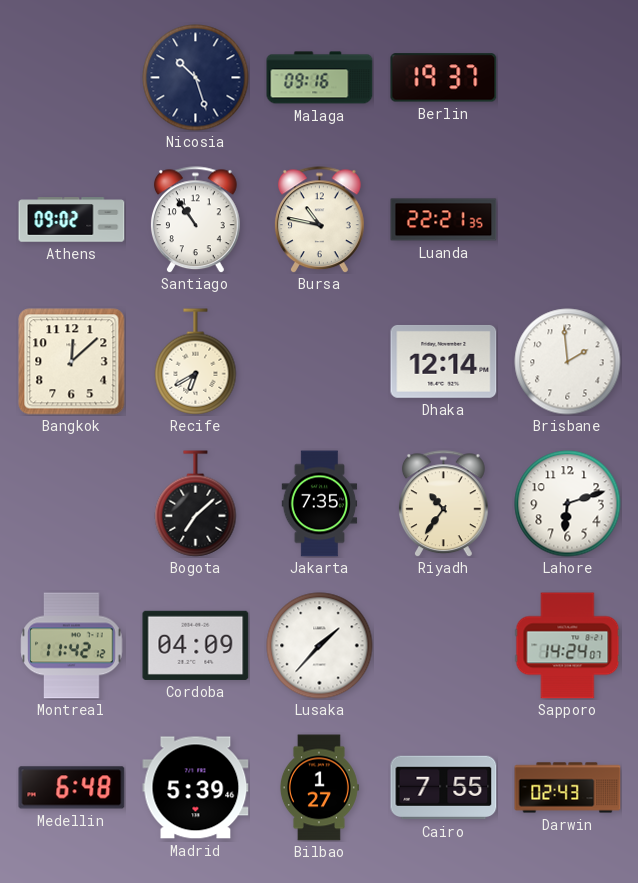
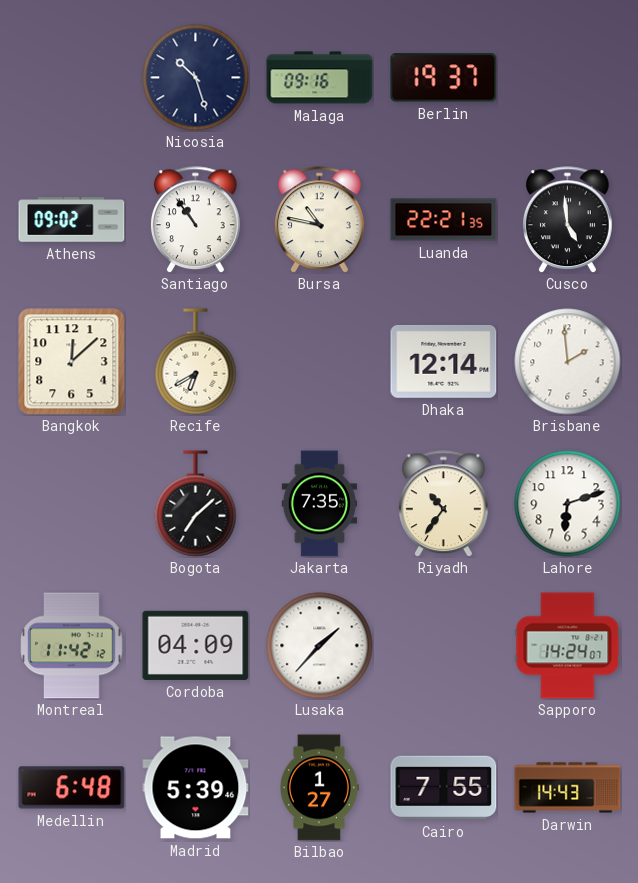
Cusco: none -> 4:59 (568, 220)
Darwin: 02:43 -> 14:43 (568, 788)
